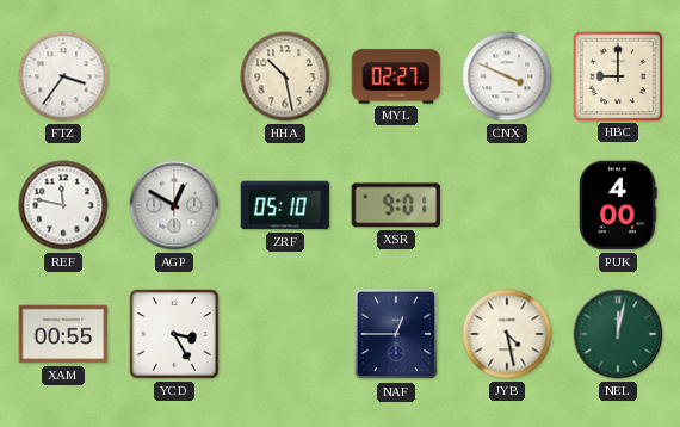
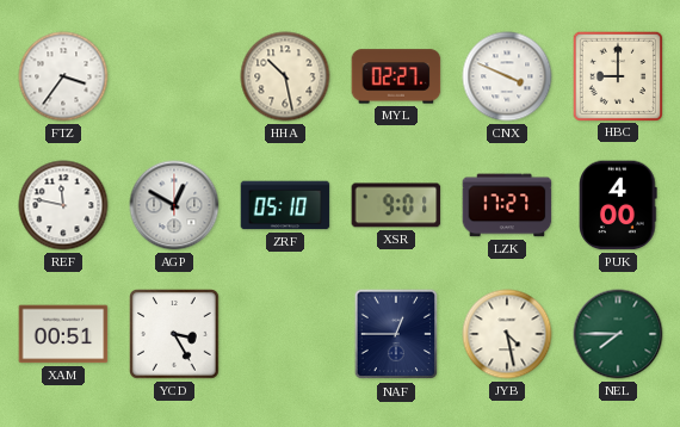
LZK: none -> 17:27 (507, 205)
XAM: 00:55 -> 00:51 (63, 334)
NEL: 12:02 -> 7:45 (618, 334)
